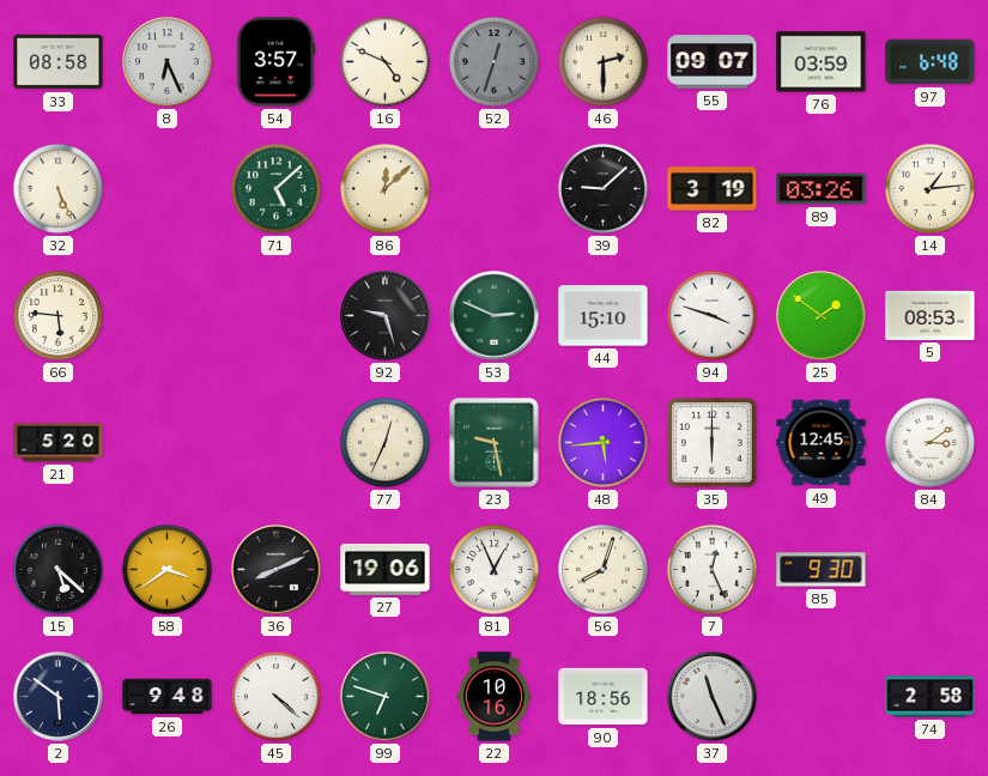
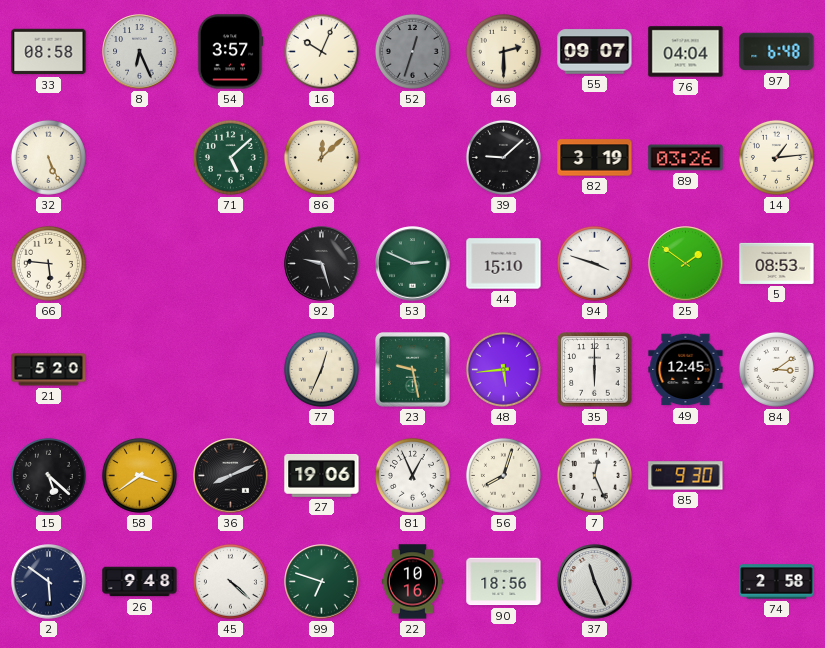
16: 4:49 -> 10:04 (321, 51)
76: 03:59 -> 04:04 (686, 52)
